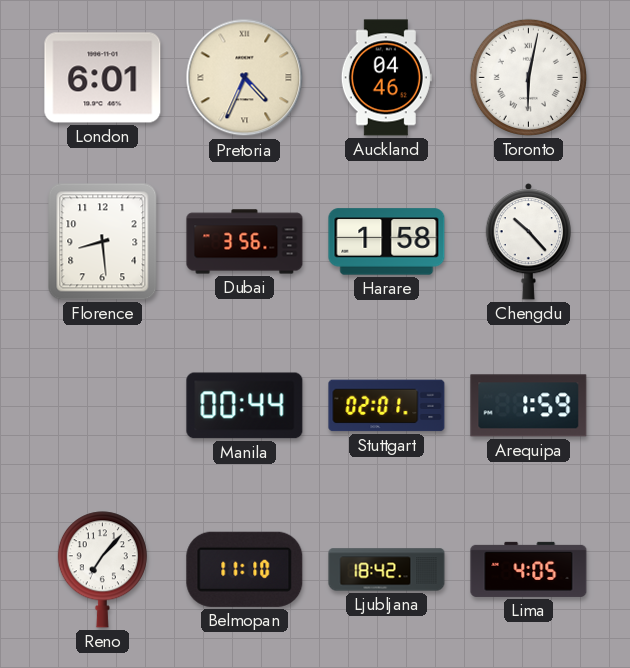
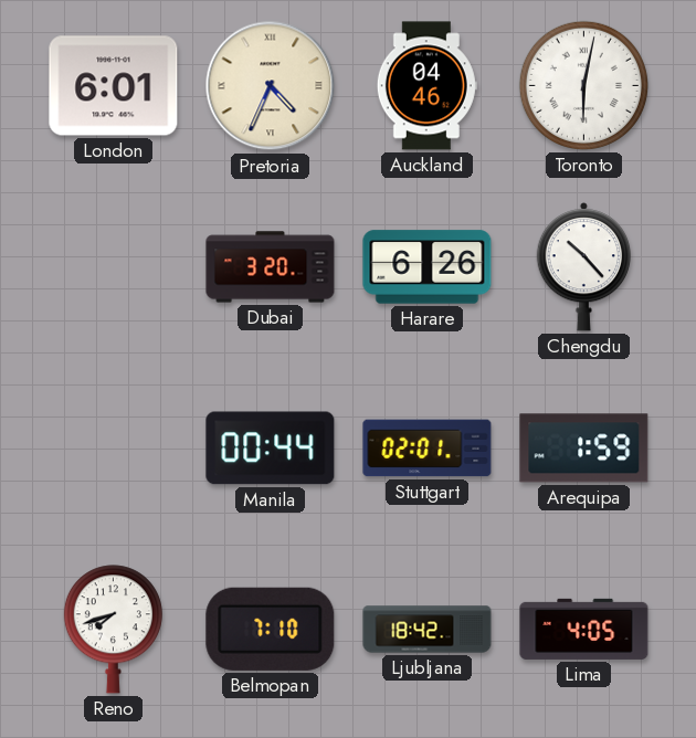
Florence: 8:29 -> none (103, 242)
Dubai: 3:56 -> 3:20 (271, 267)
Harare: 1:58 -> 6:26 (428, 267)
Reno: 7:07 -> 7:42 (113, 630)
Belmopan: 11:10 -> 7:10 (271, 629)
